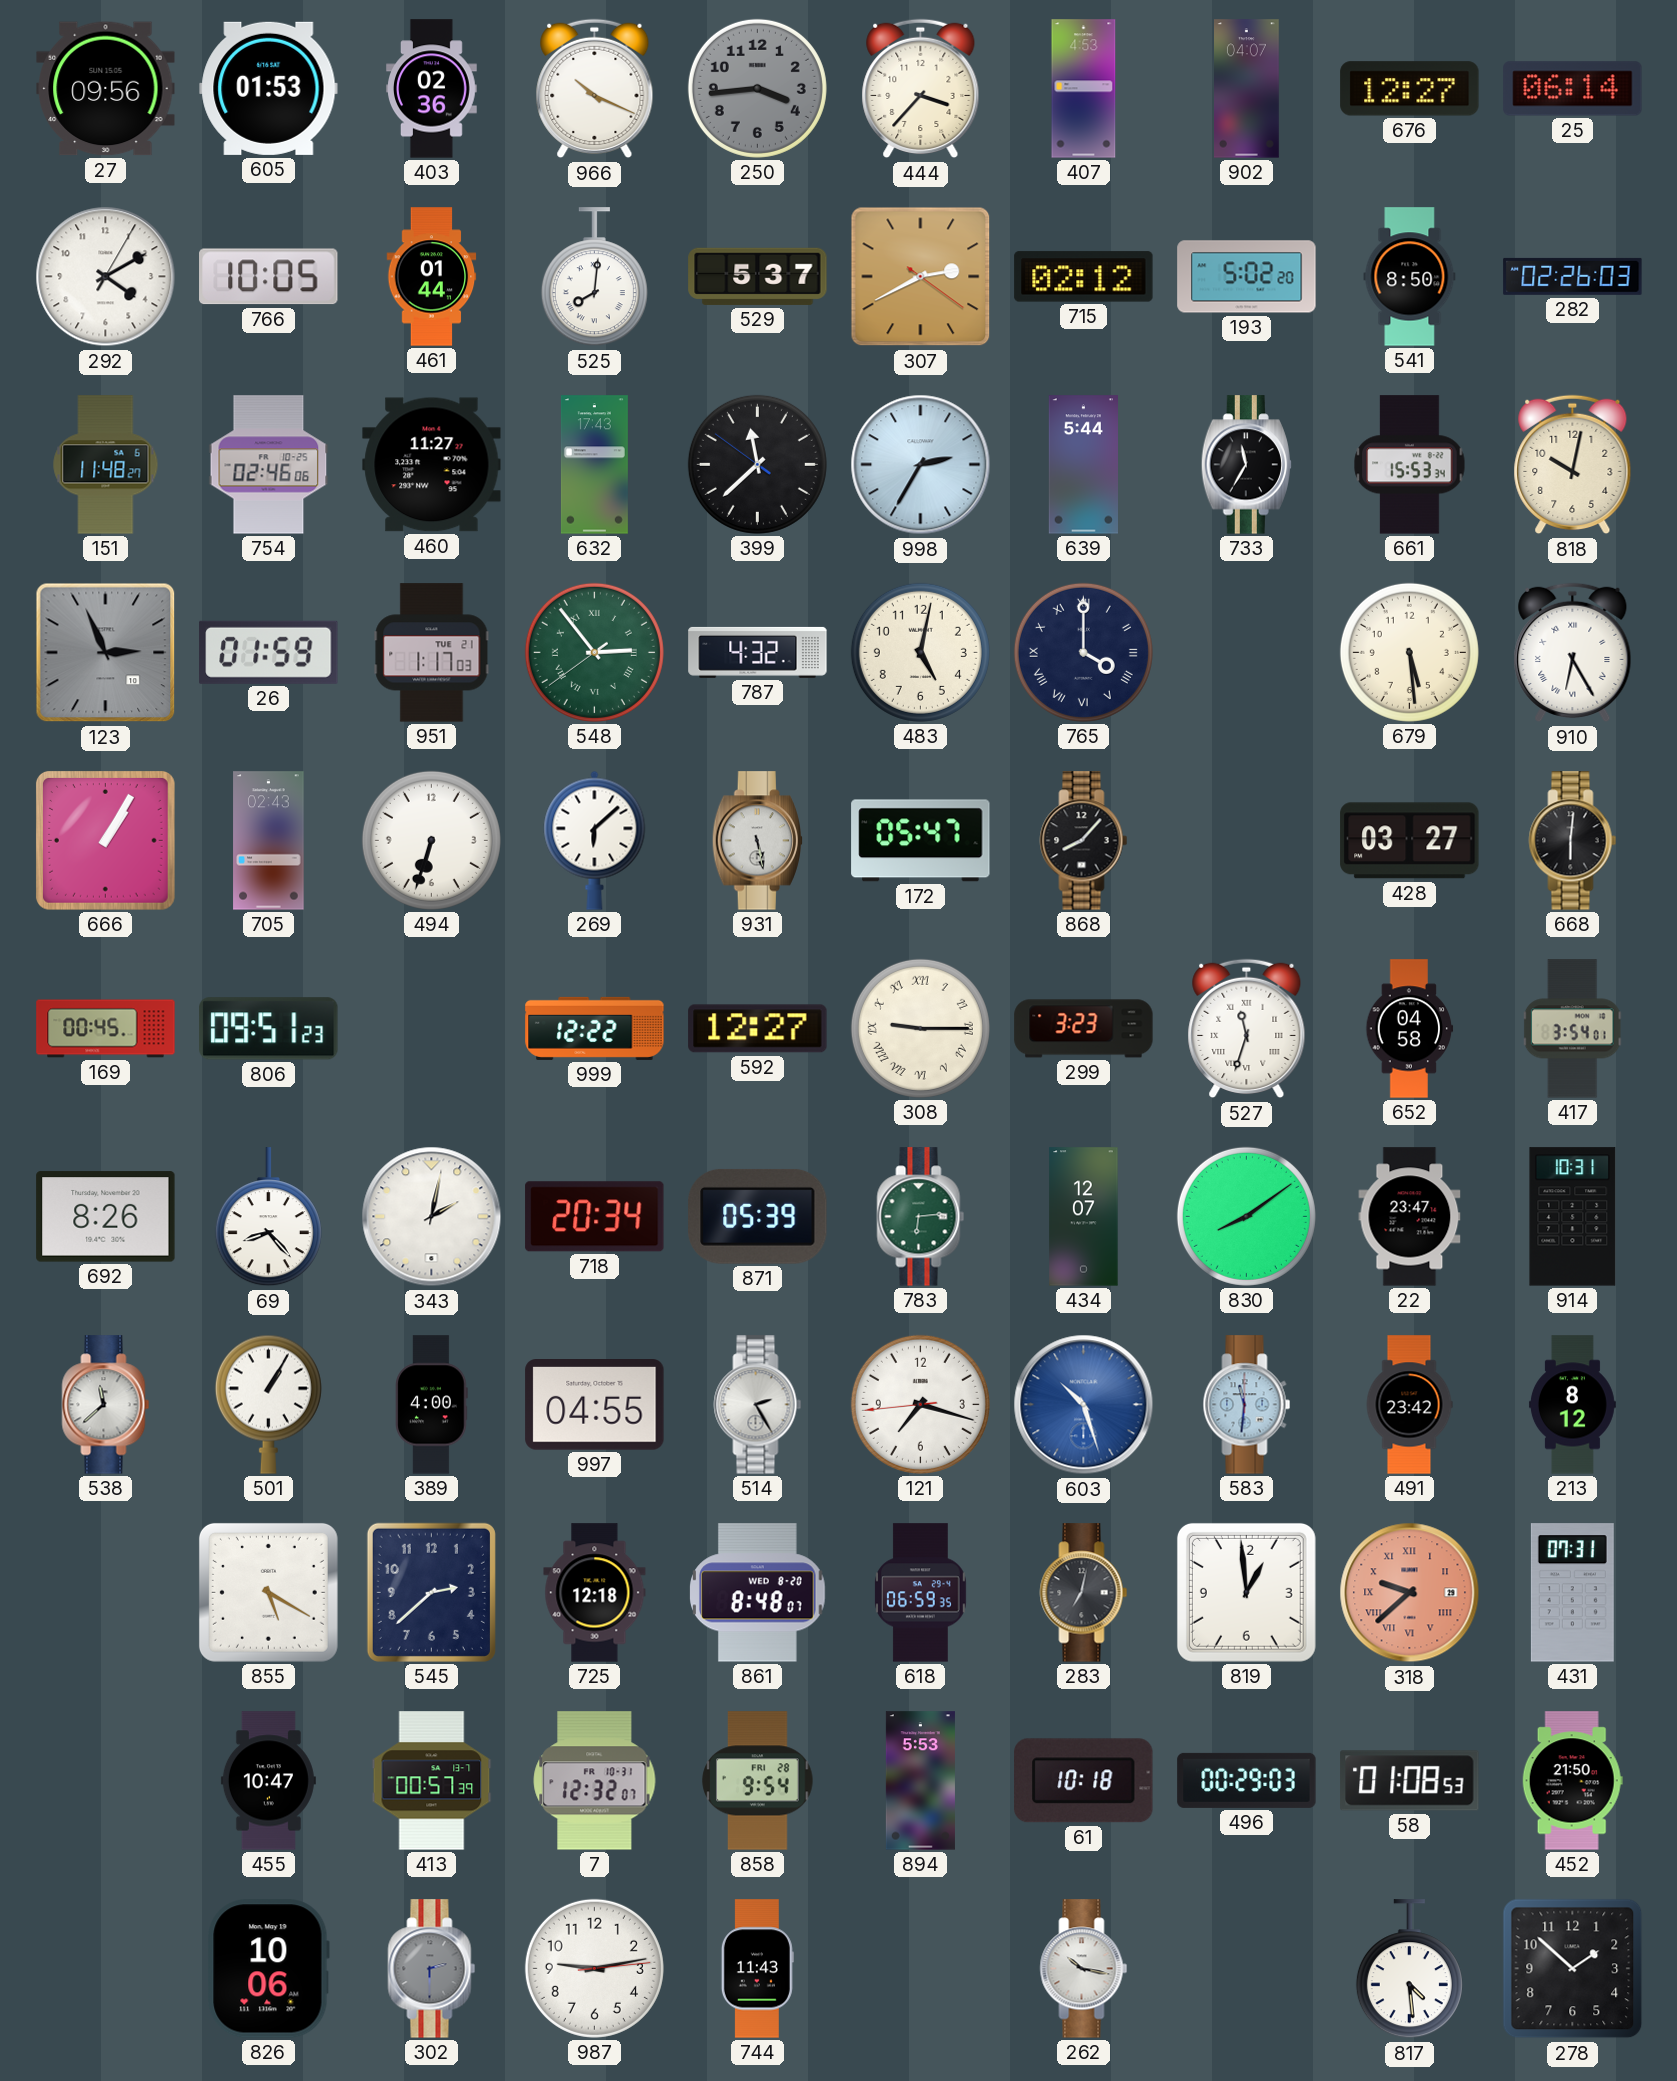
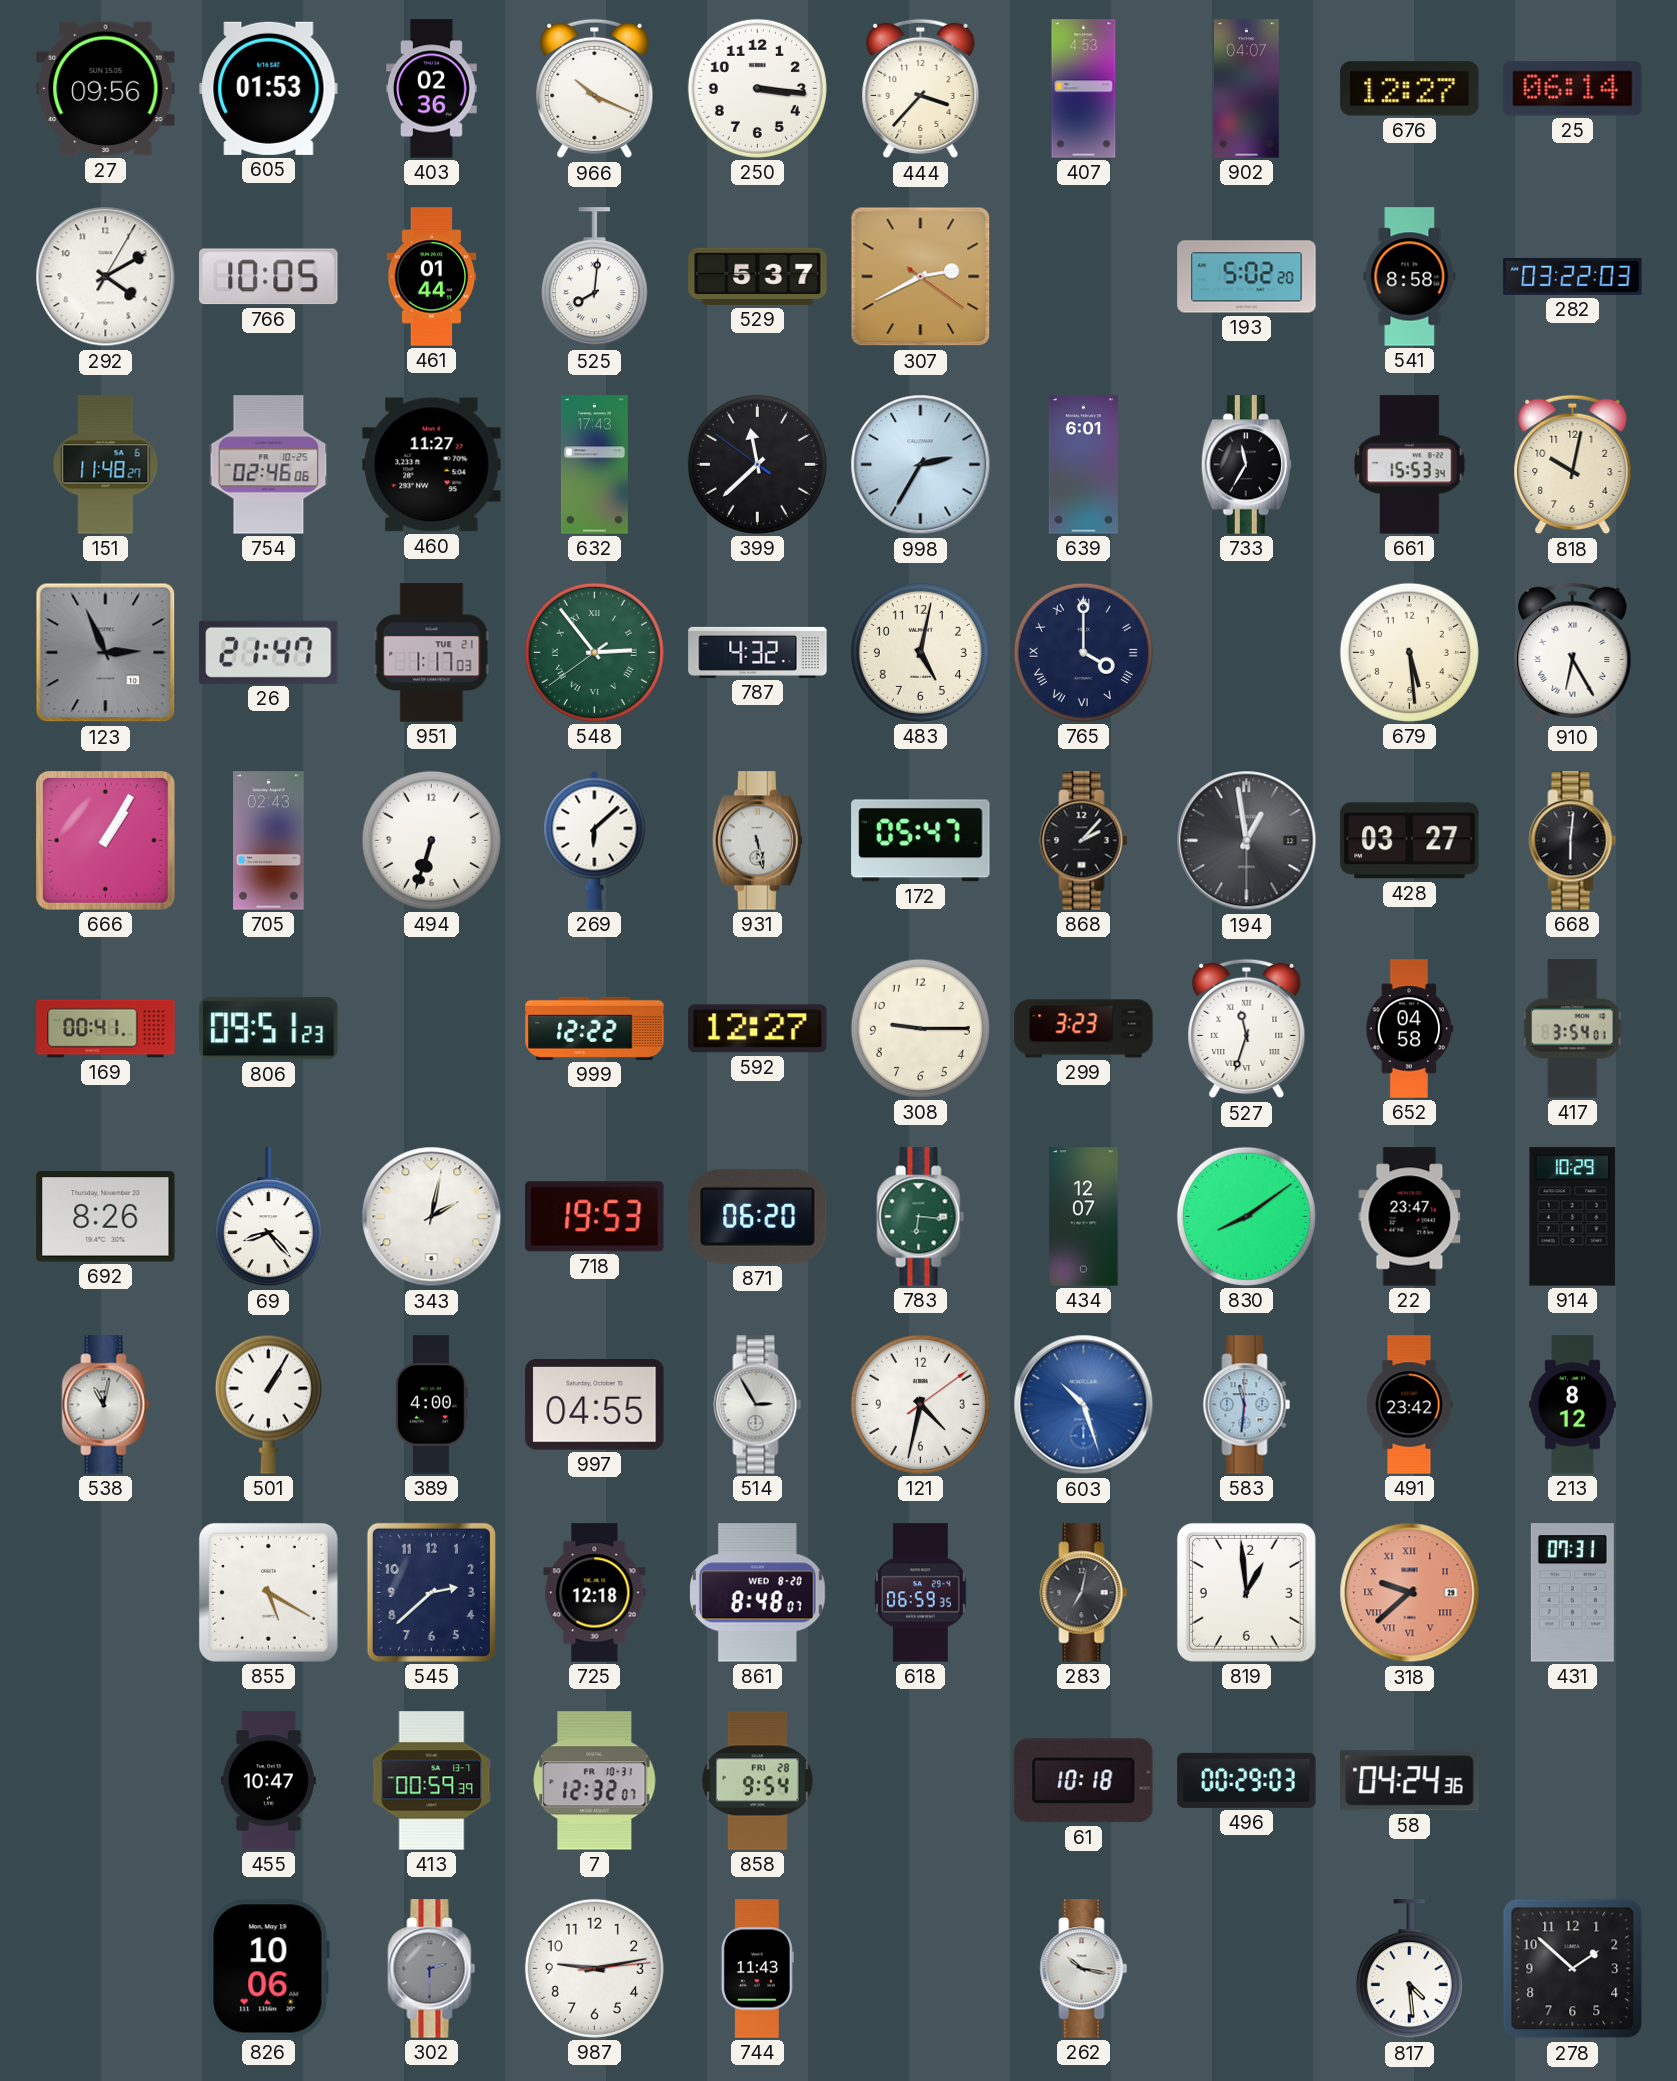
250: 3:44 -> 3:16 (757, 88)
250 dial: grey -> white (757, 88)
715: 02:12 -> none (1084, 277)
541: 8:50 -> 8:58 (1410, 277)
282: 02:26 -> 03:22 (1573, 276)
639: 5:44 -> 6:01 (1083, 465)
26: 01:59 -> 21:47 (269, 652)
868: 8:07 -> 2:07 (1084, 841)
194: none -> 12:58 (1247, 841)
169: 00:45 -> 00:41 (106, 1029)
308 numerals: Roman -> Arabic (920, 1028)
718: 20:34 -> 19:53 (595, 1217)
871: 05:39 -> 06:20 (758, 1216)
783: 6:14 -> 6:16 (921, 1217)
914: 10:31 -> 10:29 (1573, 1217)
538: 11:38 -> 11:02 (106, 1405)
514: 2:25 -> 2:55 (758, 1405)
121: 7:17 -> 4:32 (920, 1404)
413: 00:57 -> 00:59 (432, 1781)
894: 5:53 -> none (920, 1781)
58: 01:08 -> 04:24 (1410, 1781)
452: 21:50 -> none (1572, 1781)
